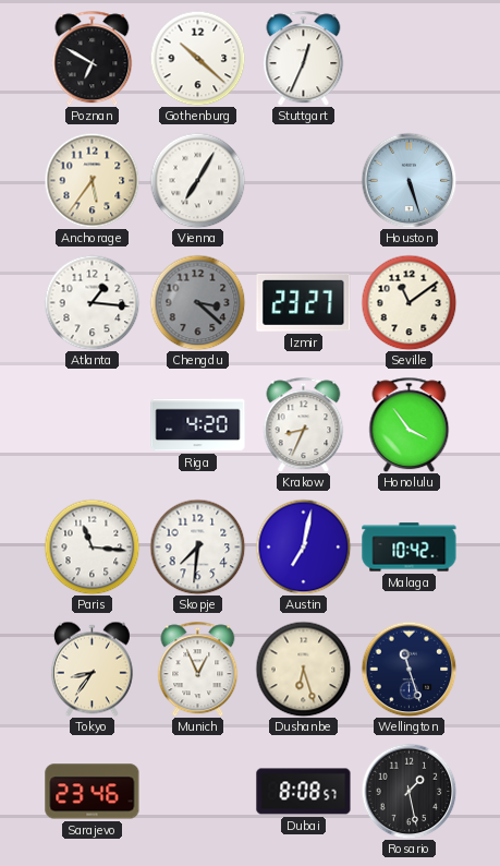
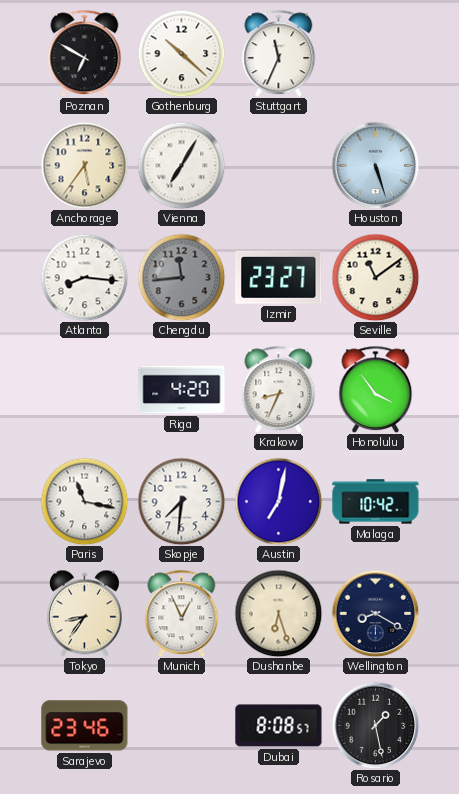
Stuttgart: 12:34 -> 11:34 (279, 53)
Atlanta: 1:16 -> 8:16 (84, 277)
Chengdu: 3:22 -> 11:44 (181, 277)
Paris: 11:16 -> 11:17 (84, 501)
Wellington: 11:27 -> 8:20 (375, 613)
